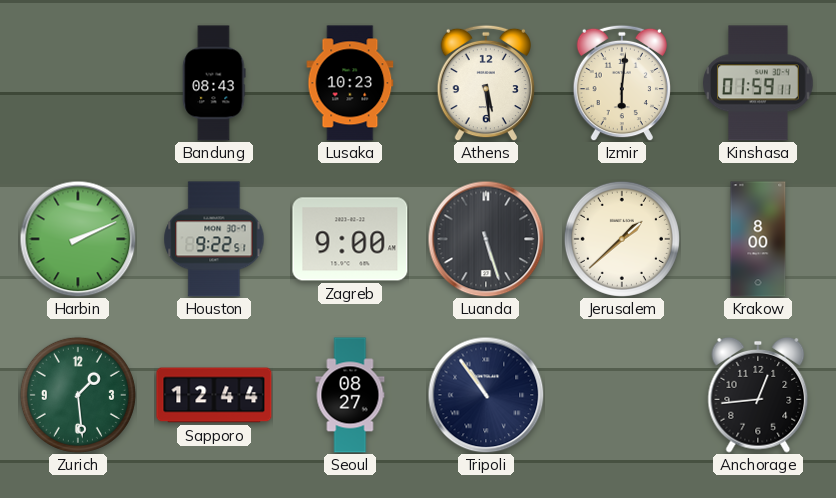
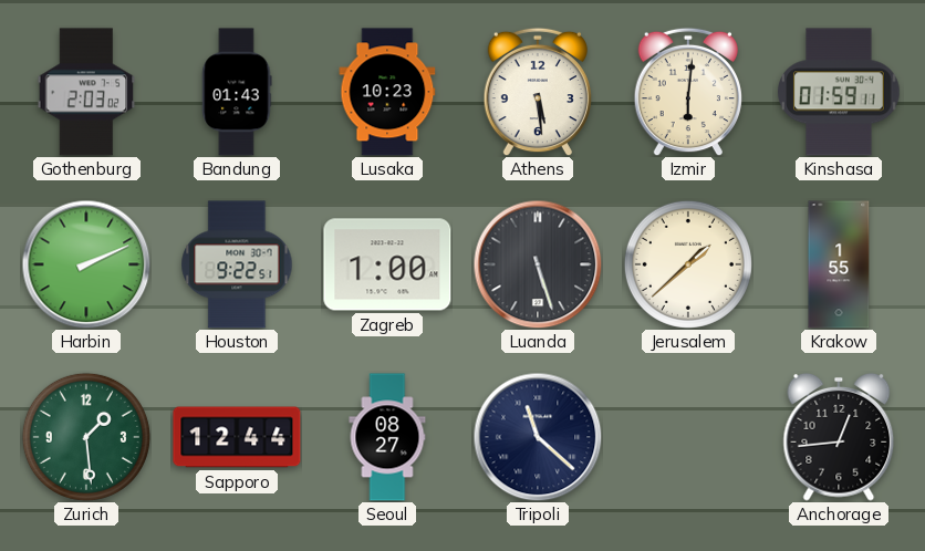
Gothenburg: none -> 2:03 (86, 92)
Bandung: 08:43 -> 01:43 (237, 92)
Zagreb: 9:00 -> 1:00 (387, 264)
Krakow: 8:00 -> 1:55 (839, 264)
Tripoli: 10:54 -> 11:22 (538, 437)
